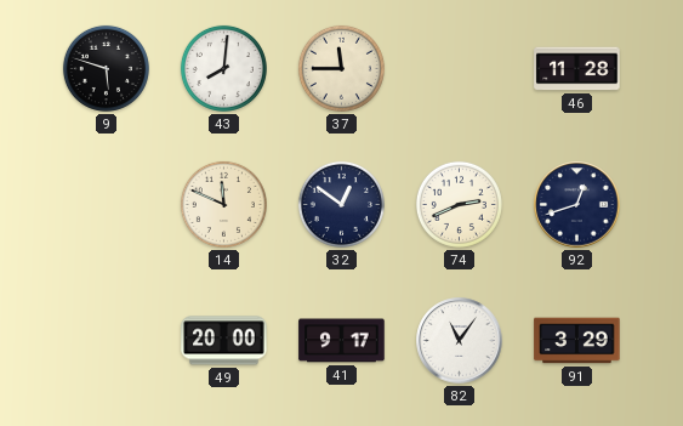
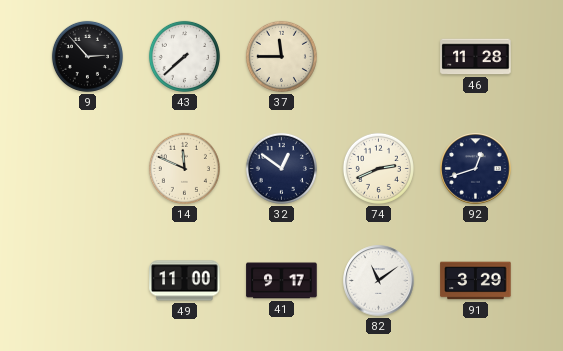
9: 5:48 -> 2:53 (87, 56)
43: 8:01 -> 7:38 (184, 56)
49: 20:00 -> 11:00 (185, 281)
82: 11:06 -> 11:09 (379, 281)
